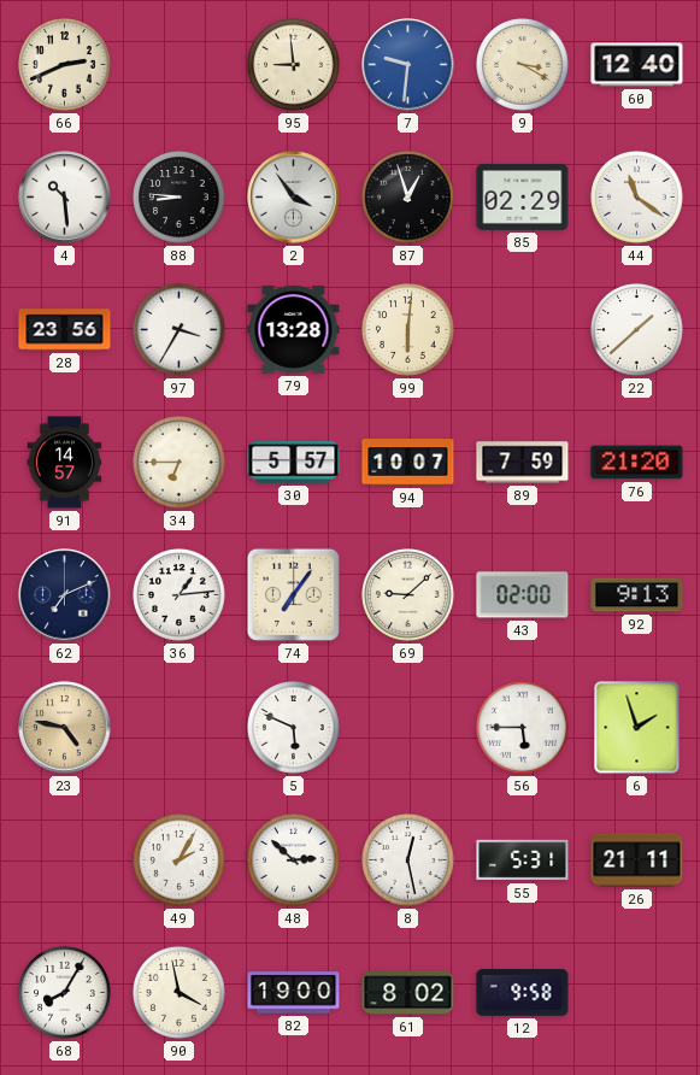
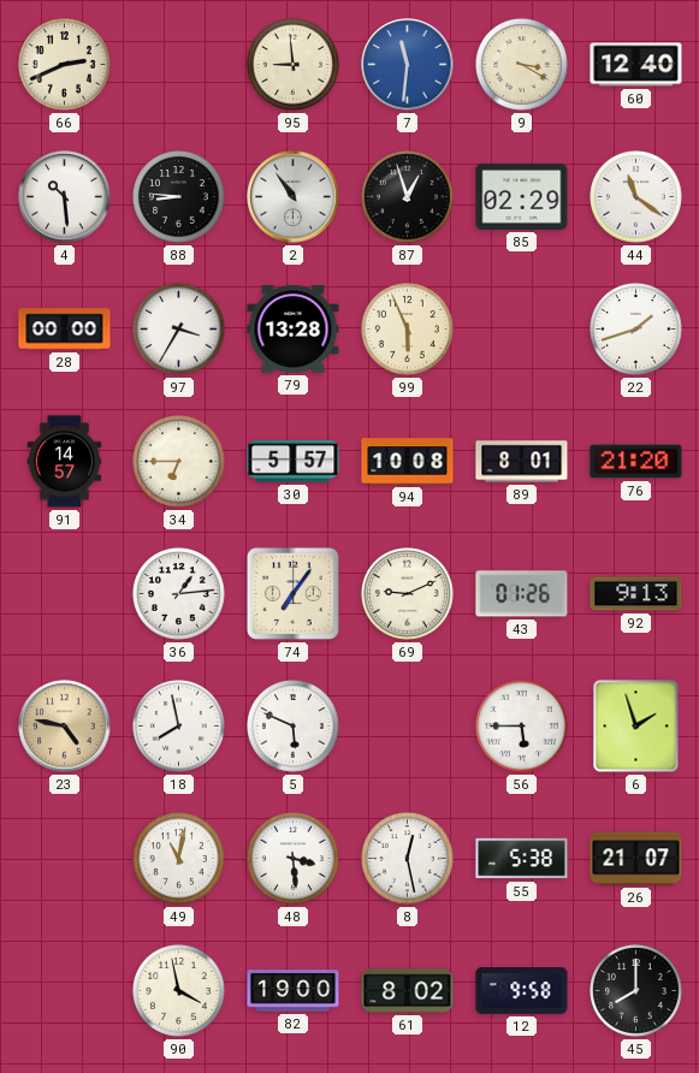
7: 9:31 -> 11:31 (408, 65)
2: 3:54 -> 10:54 (294, 197)
28: 23:56 -> 00:00 (65, 330)
99: 6:01 -> 5:56 (408, 330)
22: 1:38 -> 1:42 (636, 330)
94: 10:07 -> 10:08 (408, 462)
89: 7:59 -> 8:01 (522, 462)
62: 7:11 -> none (65, 595)
69: 9:08 -> 9:11 (408, 594)
43: 02:00 -> 01:26 (522, 594)
18: none -> 7:58 (179, 727)
49: 2:05 -> 11:02 (179, 859)
48: 2:52 -> 3:29 (294, 859)
55: 5:31 -> 5:38 (522, 859)
26: 21:11 -> 21:07 (636, 859)
68: 8:05 -> none (65, 993)
45: none -> 8:00 (636, 991)
